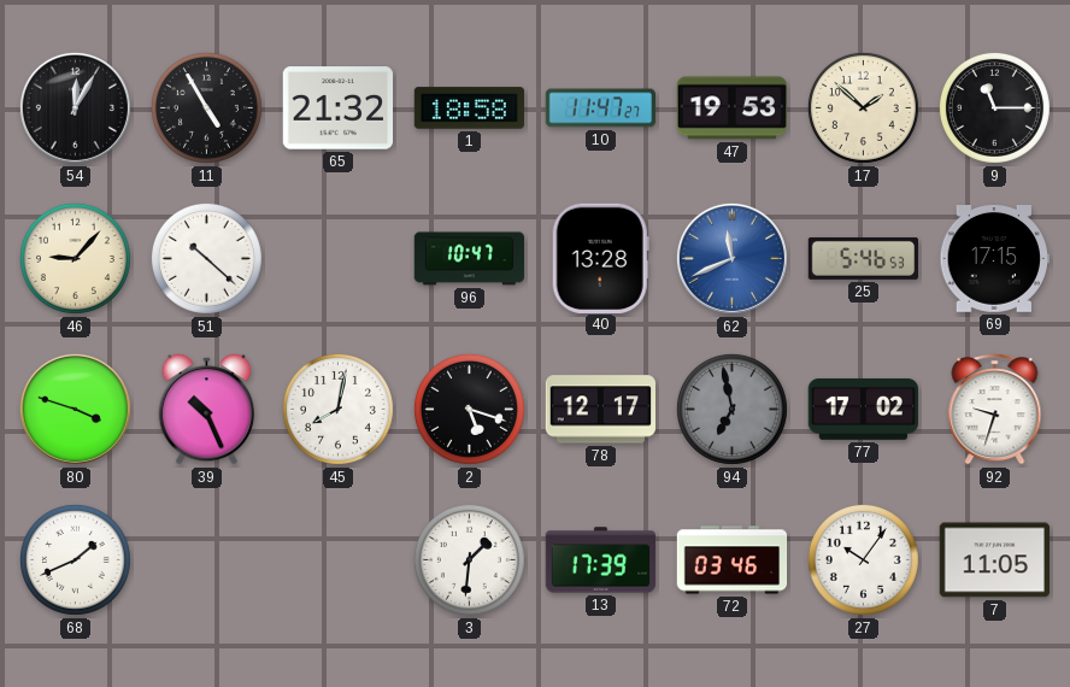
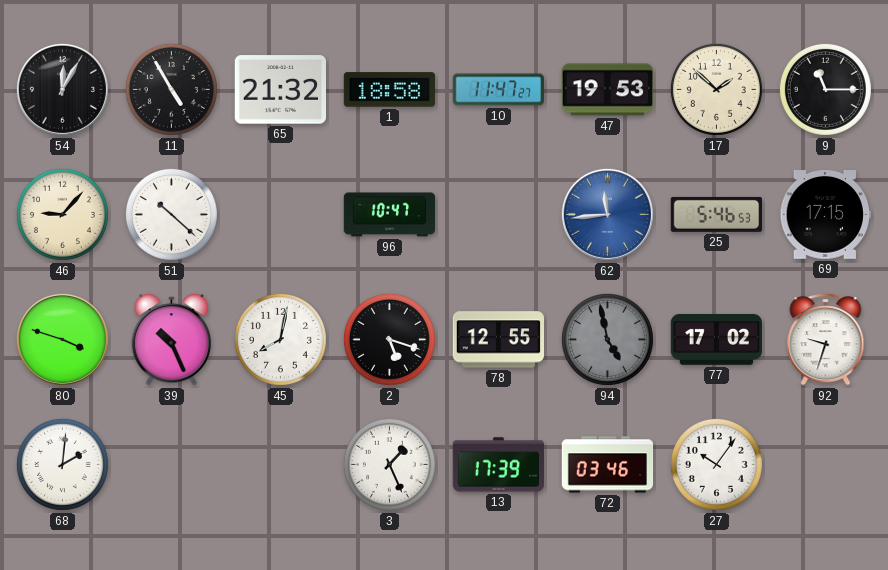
40: 13:28 -> none (600, 258)
62: 11:41 -> 11:44 (607, 214)
78: 12:17 -> 12:55 (499, 340)
94: 6:58 -> 4:58 (607, 339)
68: 1:41 -> 2:01 (62, 464)
3: 1:31 -> 1:26 (389, 464)
7: 11:05 -> none (994, 560)
